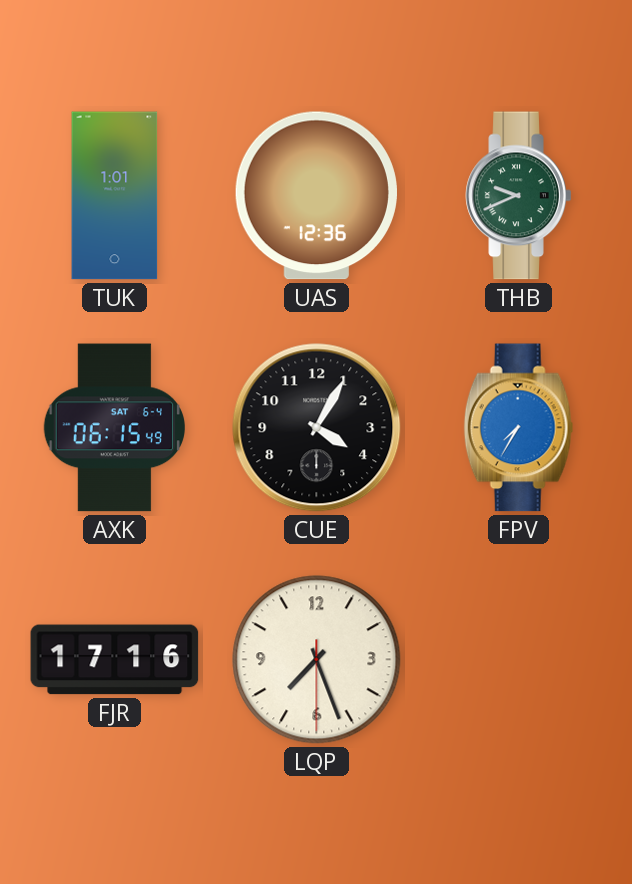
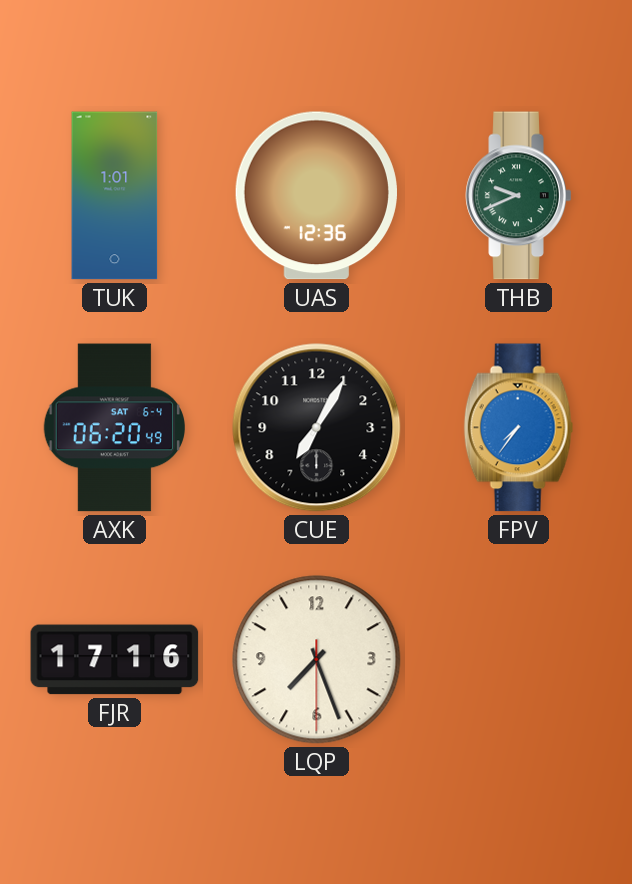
AXK: 06:15 -> 06:20 (114, 428)
CUE: 4:05 -> 7:05 (317, 428)
FPV: 7:35 -> 7:36 (519, 428)
